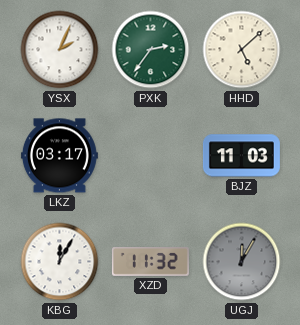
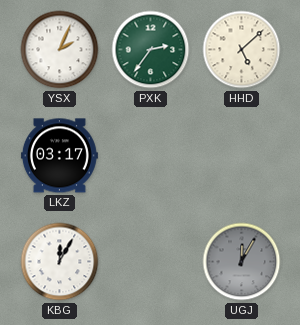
BJZ: 11:03 -> none (241, 156)
XZD: 11:32 -> none (150, 262)
